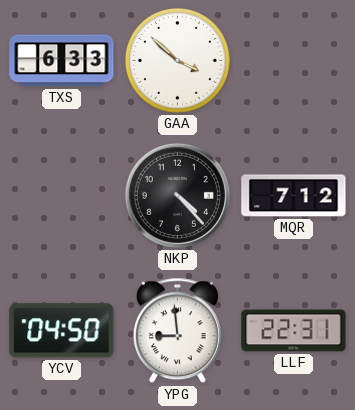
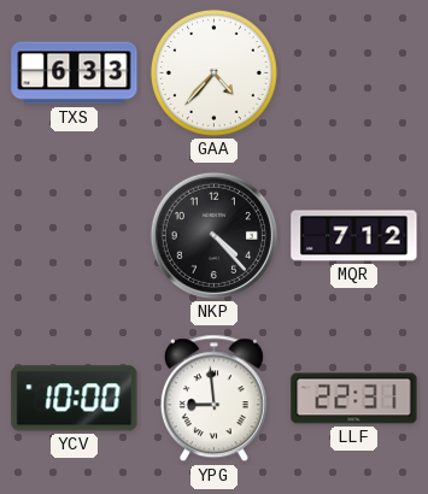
GAA: 3:52 -> 4:37 (213, 72)
YCV: 04:50 -> 10:00 (75, 399)
